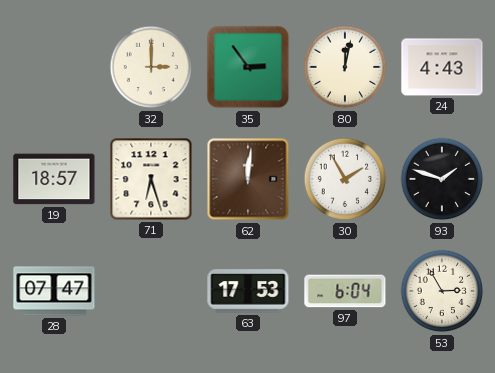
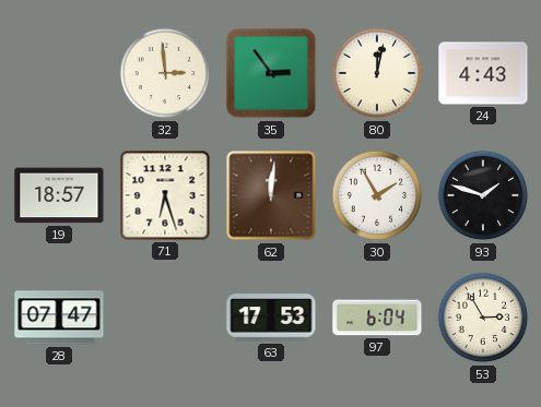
32: 3:00 -> 2:59 (165, 73)
